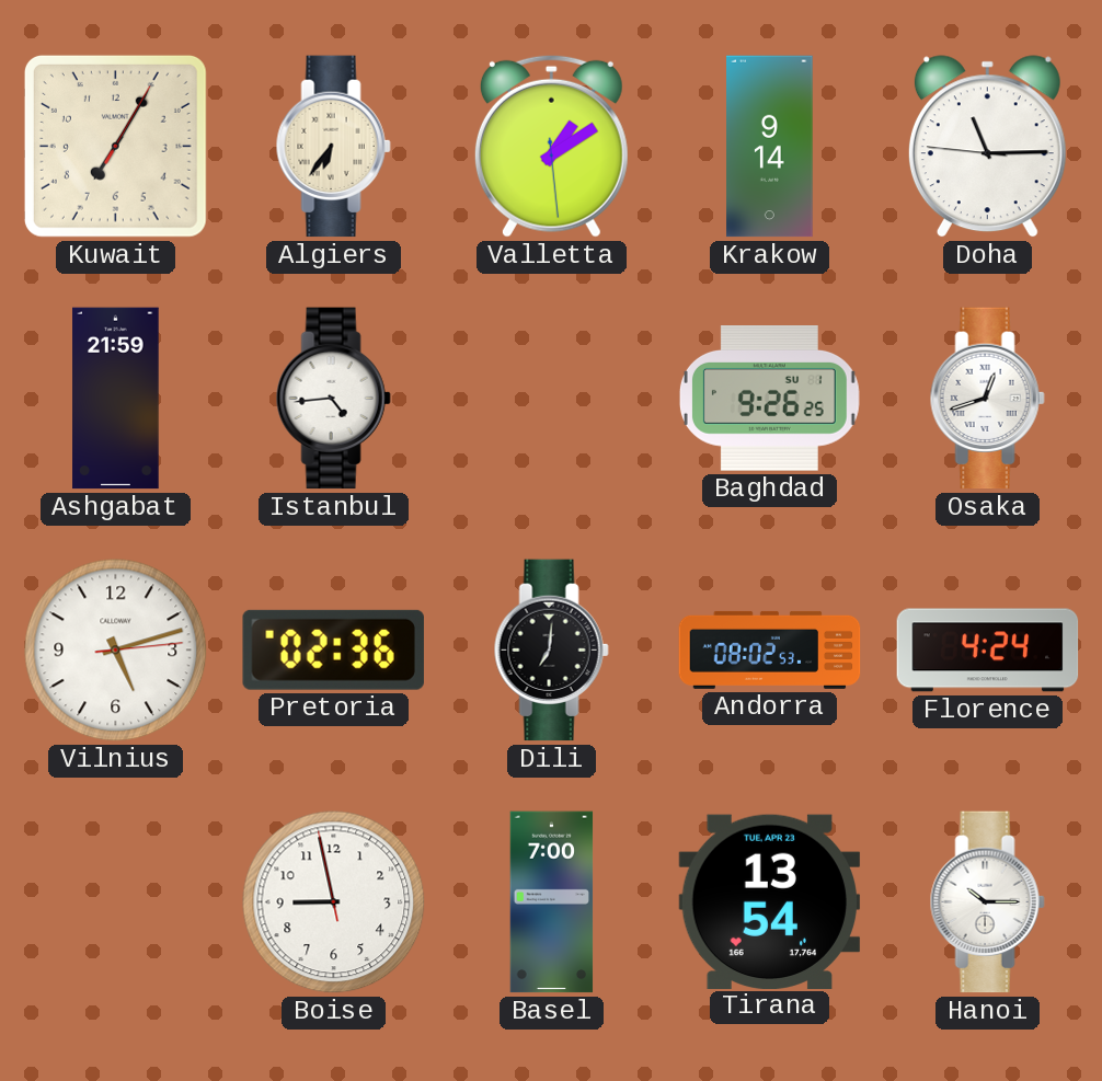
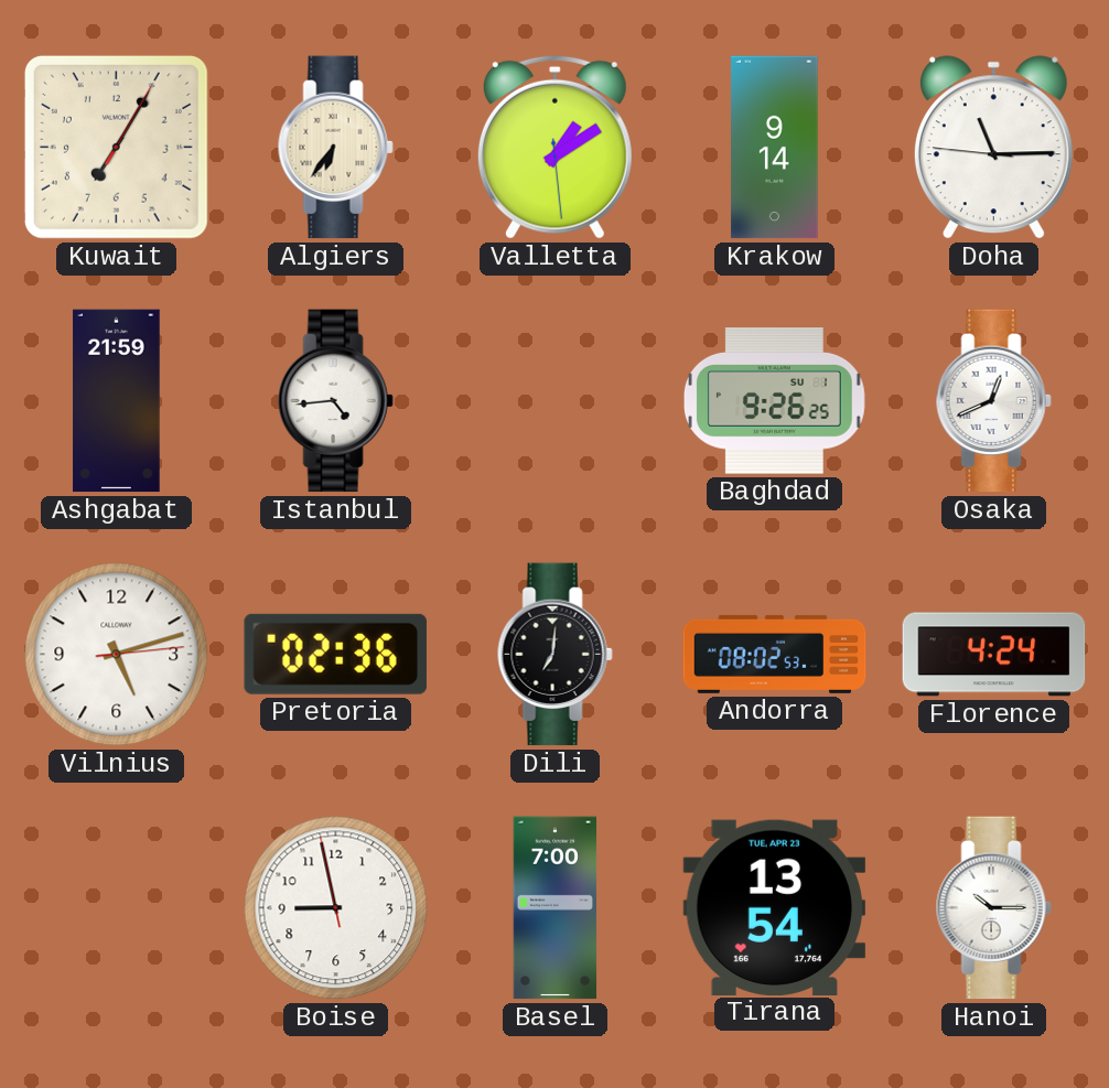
Osaka: 12:42 -> 12:41 (993, 401)
